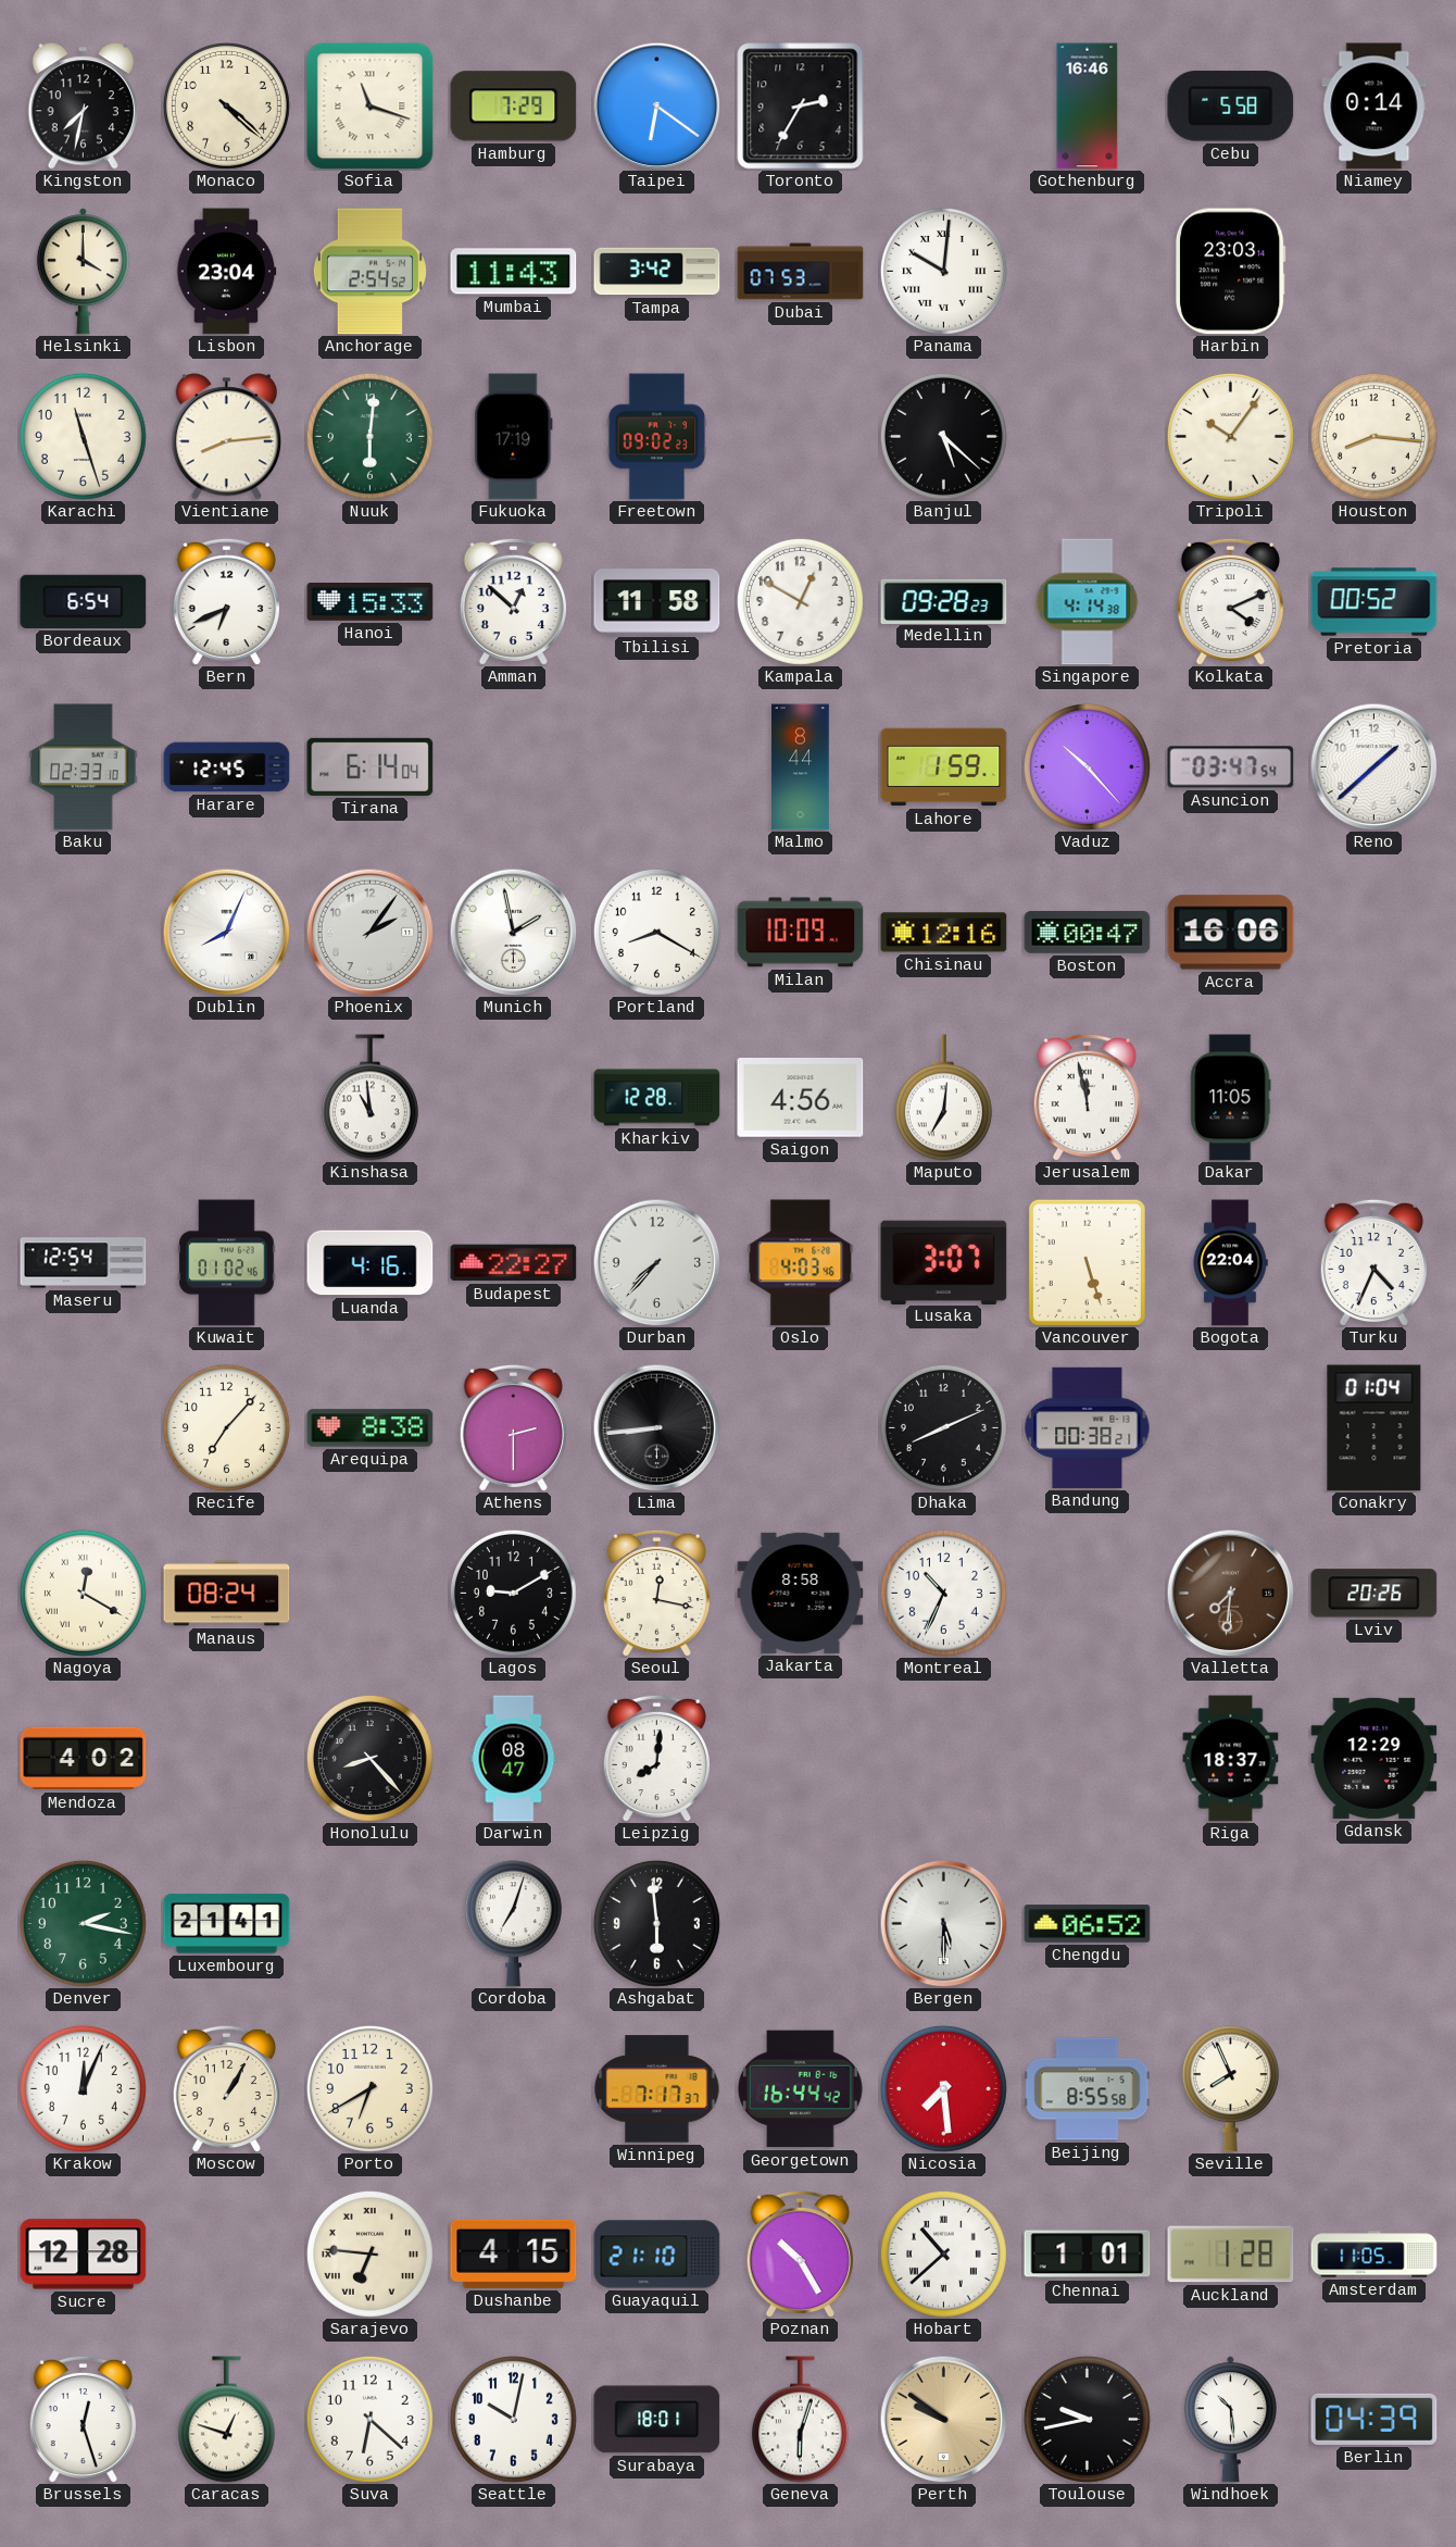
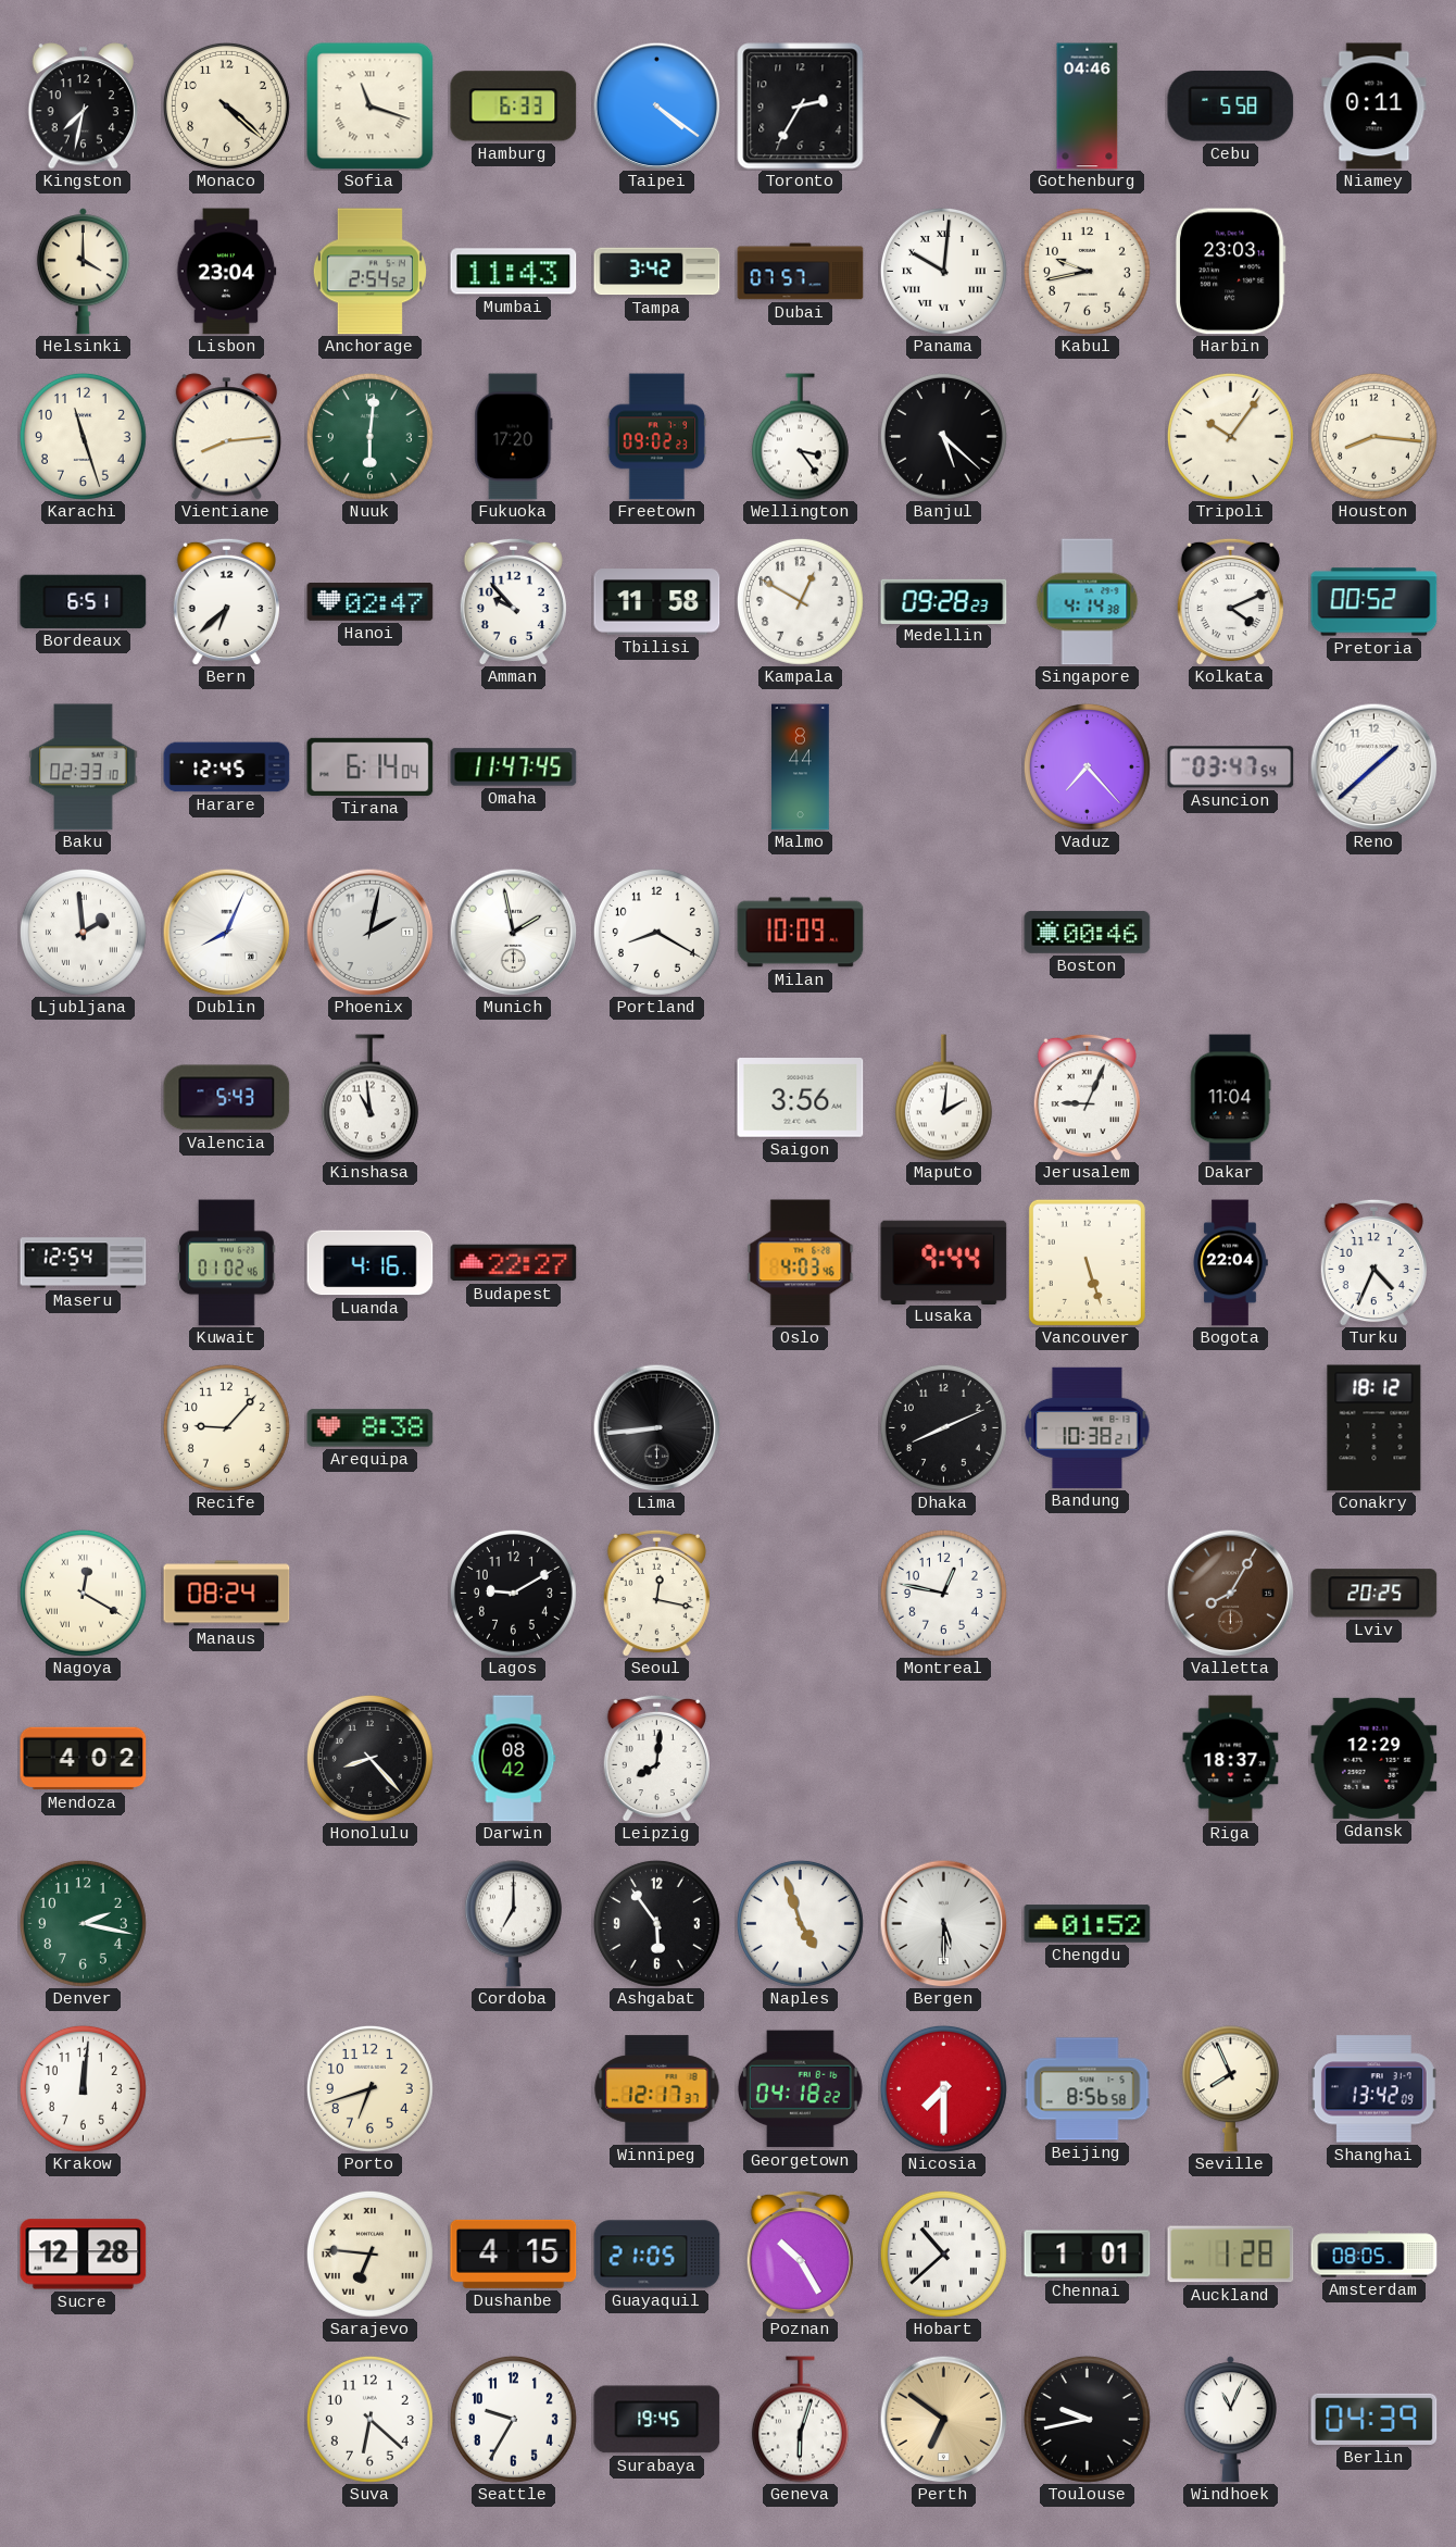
Hamburg: 7:29 -> 6:33 (514, 107)
Taipei: 6:21 -> 4:21 (656, 105)
Gothenburg: 16:46 -> 04:46 (1088, 107)
Niamey: 0:14 -> 0:11 (1375, 107)
Dubai: 07:53 -> 07:57 (801, 272)
Kabul: none -> 9:43 (1087, 271)
Fukuoka: 17:19 -> 17:20 (514, 437)
Wellington: none -> 3:24 (800, 437)
Bordeaux: 6:54 -> 6:51 (84, 601)
Bern: 6:41 -> 6:38 (226, 601)
Hanoi: 15:33 -> 02:47 (371, 602)
Amman: 12:52 -> 9:53 (513, 601)
Omaha: none -> 11:47 (514, 767)
Lahore: 1:59 -> none (944, 767)
Vaduz: 10:23 -> 7:23 (1087, 766)
Ljubljana: none -> 1:59 (83, 932)
Phoenix: 2:06 -> 2:02 (369, 932)
Chisinau: 12:16 -> none (944, 933)
Boston: 00:47 -> 00:46 (1088, 933)
Accra: 16:06 -> none (1231, 933)
Valencia: none -> 5:43 (227, 1098)
Kharkiv: 12:28 -> none (657, 1098)
Saigon: 4:56 -> 3:56 (801, 1098)
Maputo: 7:01 -> 2:01 (943, 1098)
Jerusalem: 11:58 -> 9:04 (1087, 1097)
Dakar: 11:05 -> 11:04 (1231, 1098)
Durban: 7:37 -> none (656, 1262)
Lusaka: 3:07 -> 9:44 (944, 1262)
Recife: 7:07 -> 9:07 (226, 1427)
Athens: 2:30 -> none (513, 1427)
Bandung: 00:38 -> 10:38 (1088, 1427)
Conakry: 01:04 -> 18:12 (1375, 1428)
Jakarta: 8:58 -> none (801, 1593)
Montreal: 10:34 -> 12:47 (943, 1593)
Valletta: 7:31 -> 8:05 (1230, 1593)
Lviv: 20:26 -> 20:25 (1375, 1594)
Darwin: 08:47 -> 08:42 (514, 1759)
Luxembourg: 21:41 -> none (227, 1924)
Cordoba: 7:03 -> 7:00 (513, 1924)
Ashgabat: 5:59 -> 5:54 (656, 1923)
Naples: none -> 4:57 (800, 1923)
Chengdu: 06:52 -> 01:52 (1088, 1924)
Krakow: 12:04 -> 12:01 (83, 2088)
Moscow: 1:05 -> none (226, 2088)
Porto: 6:40 -> 6:42 (369, 2088)
Winnipeg: 7:17 -> 12:17 (657, 2089)
Georgetown: 16:44 -> 04:18 (800, 2089)
Nicosia: 7:29 -> 7:30 (943, 2088)
Beijing: 8:55 -> 8:56 (1088, 2089)
Shanghai: none -> 13:42 (1373, 2089)
Guayaquil: 21:10 -> 21:05 (657, 2255)
Amsterdam: 11:05 -> 08:05 (1375, 2255)
Brussels: 12:27 -> none (83, 2419)
Caracas: 12:48 -> none (226, 2420)
Seattle: 10:02 -> 9:35 (513, 2419)
Surabaya: 18:01 -> 19:45 (657, 2420)
Perth: 9:51 -> 6:51 (943, 2419)
Windhoek: 10:29 -> 11:04 (1230, 2420)
